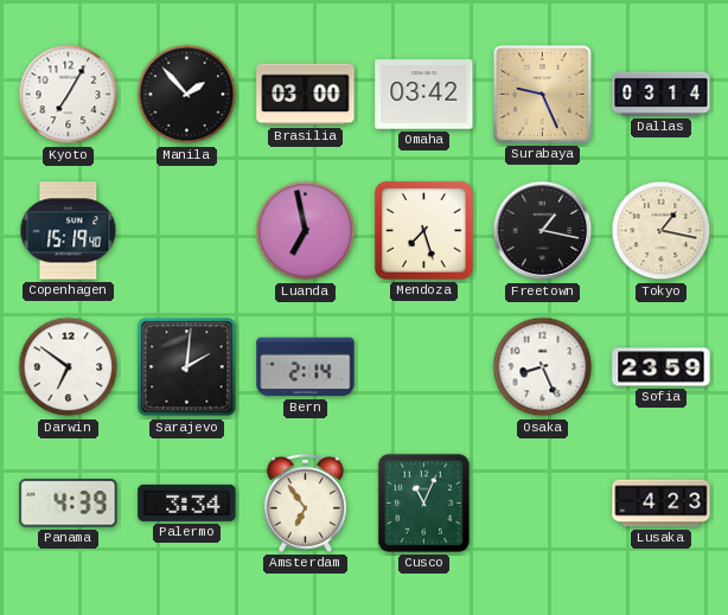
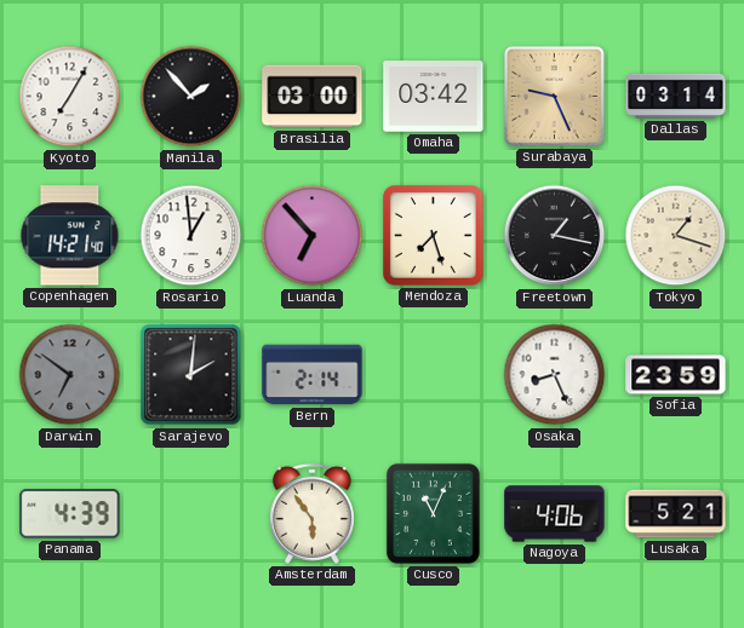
Copenhagen: 15:19 -> 14:21 (70, 236)
Rosario: none -> 12:59 (191, 236)
Luanda: 6:58 -> 6:53 (313, 236)
Tokyo: 1:17 -> 1:18 (676, 236)
Darwin dial: white -> grey (70, 375)
Palermo: 3:34 -> none (187, 502)
Amsterdam: 6:54 -> 5:54 (311, 513)
Nagoya: none -> 4:06 (555, 514)
Lusaka: 4:23 -> 5:21 (676, 514)
